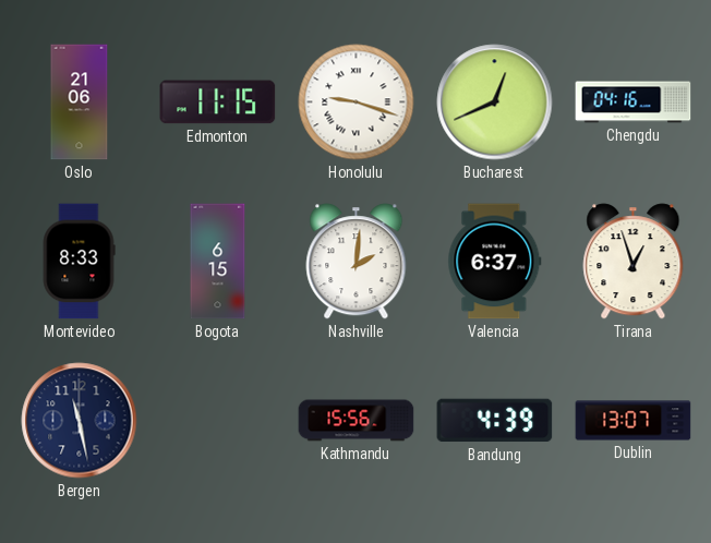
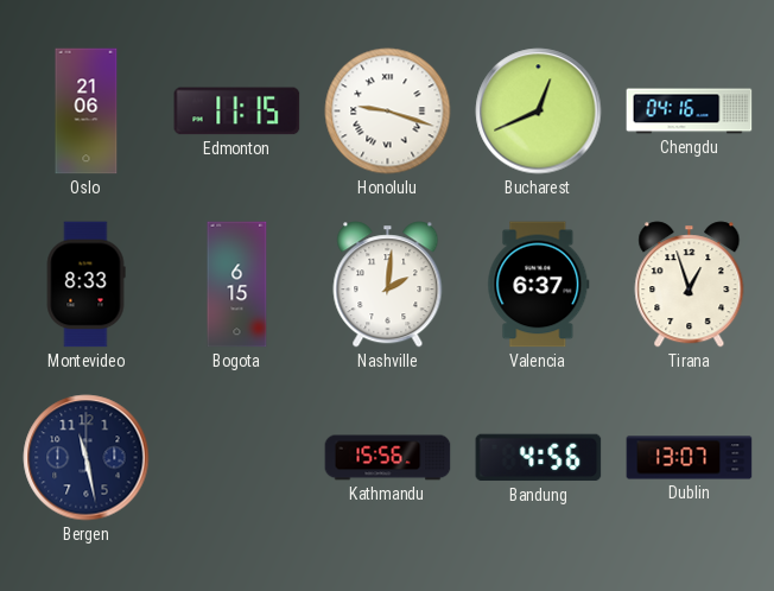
Bandung: 4:39 -> 4:56 (539, 458)
